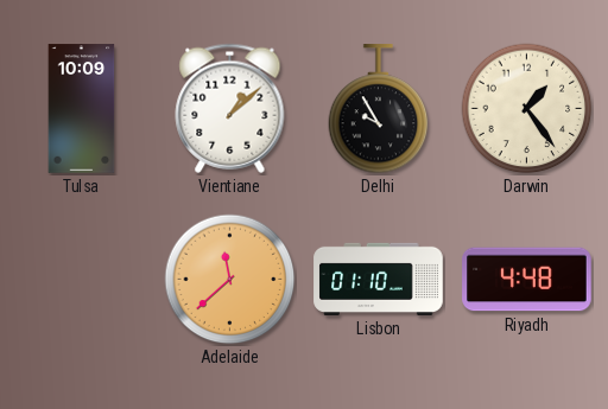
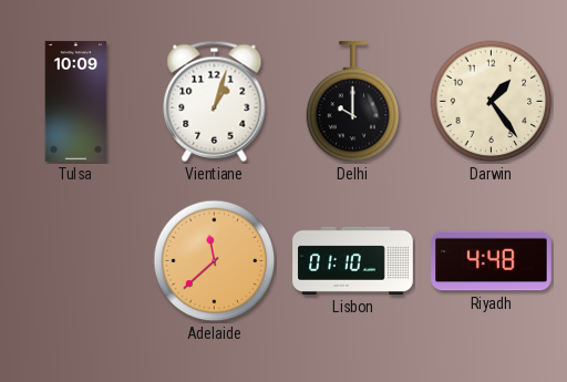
Vientiane: 1:08 -> 1:03 (215, 101)
Delhi: 9:55 -> 10:00 (353, 102)
